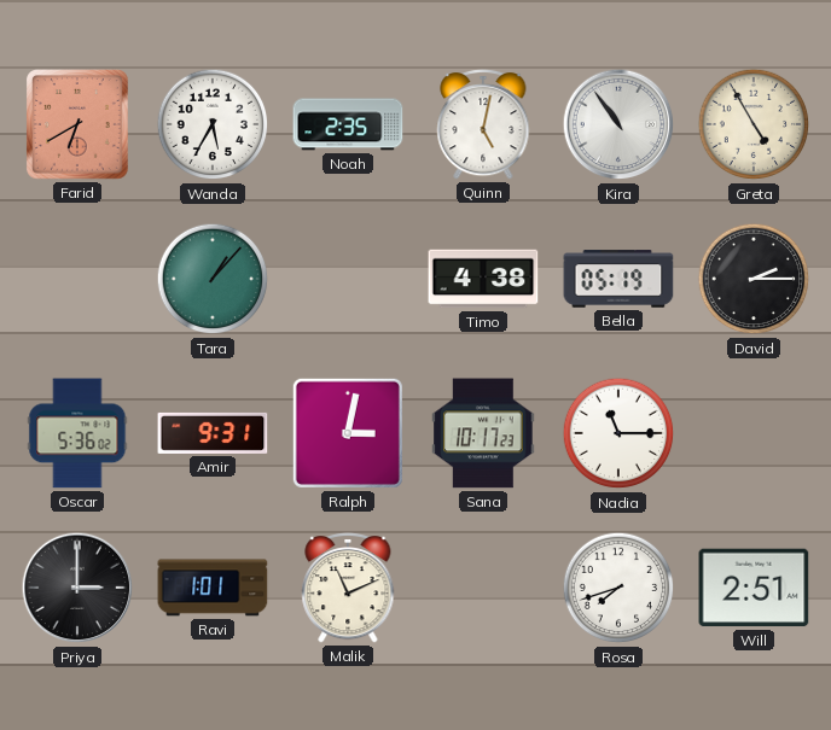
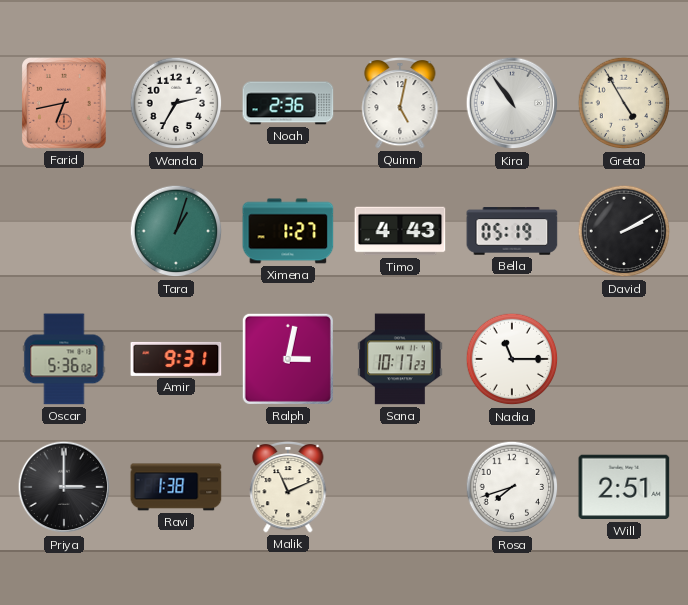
Farid: 6:40 -> 6:43 (65, 104)
Wanda: 5:35 -> 2:35 (176, 103)
Noah: 2:35 -> 2:36 (288, 103)
Tara: 1:07 -> 1:03 (176, 231)
Ximena: none -> 1:27 (288, 231)
Timo: 4:38 -> 4:43 (400, 231)
David: 2:15 -> 2:10 (624, 231)
Ravi: 1:01 -> 1:38 (176, 487)
